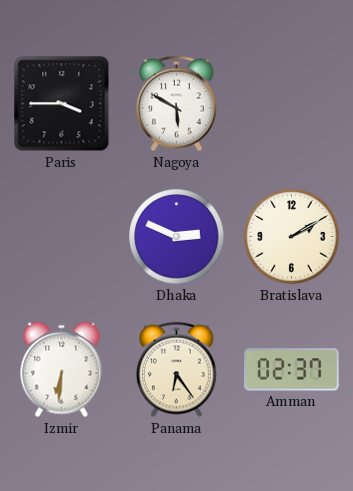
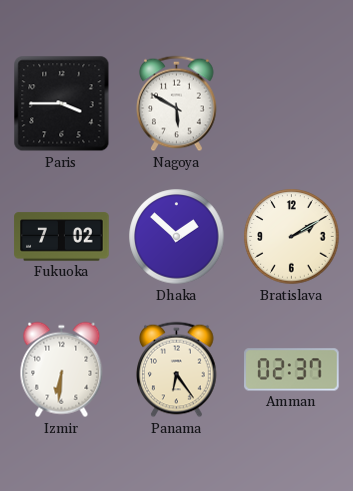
Fukuoka: none -> 7:02 (62, 237)
Dhaka: 2:49 -> 1:52 (177, 237)
